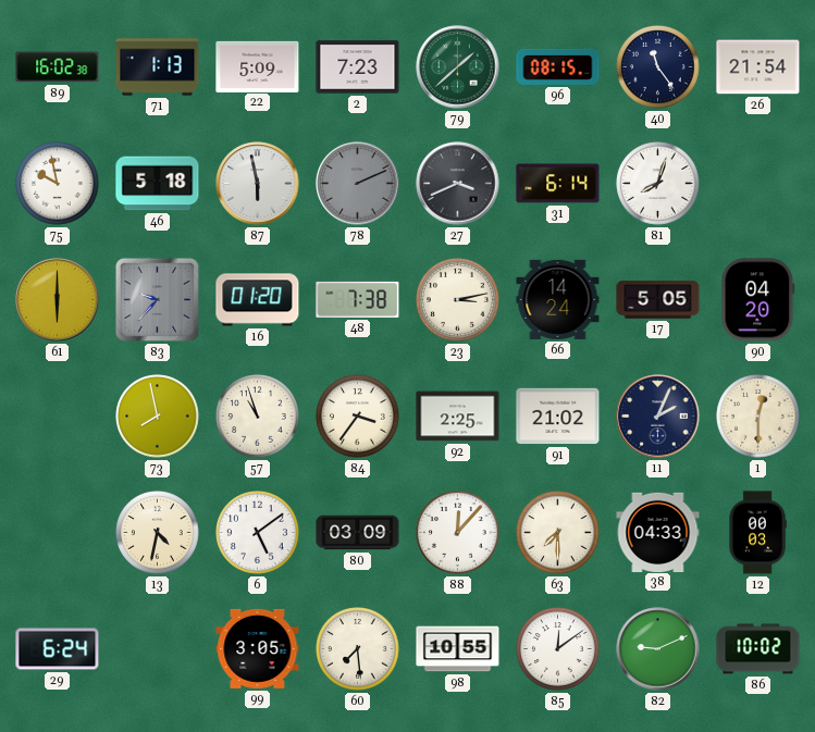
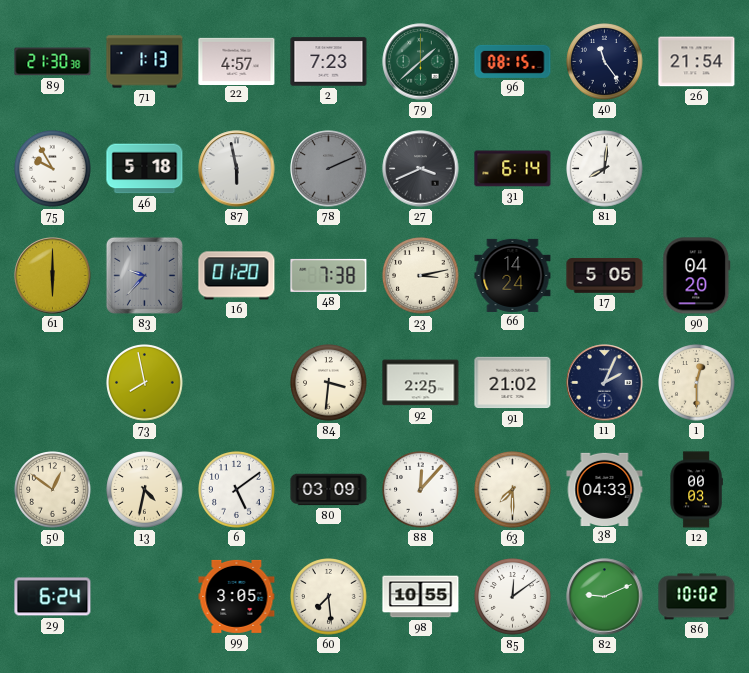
89: 16:02 -> 21:30 (53, 62)
22: 5:09 -> 4:57 (237, 61)
75: 9:58 -> 9:55 (53, 169)
81: 8:03 -> 8:01 (605, 169)
57: 10:57 -> none (258, 417)
84: 3:36 -> 3:31 (329, 383)
50: none -> 12:51 (53, 490)
